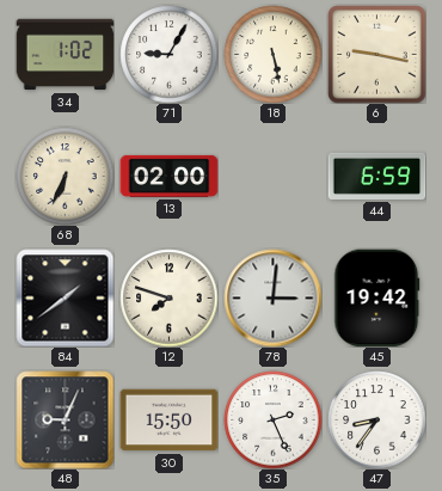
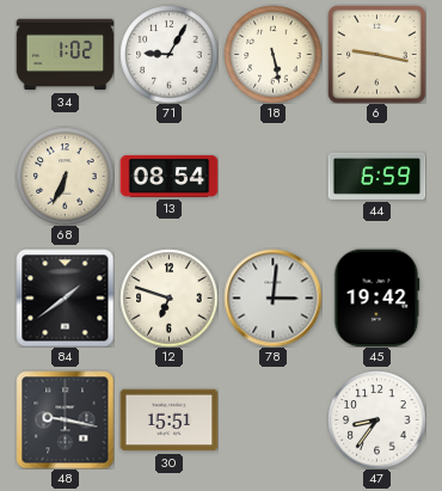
13: 02:00 -> 08:54 (168, 176)
12: 7:48 -> 6:48 (168, 297)
48: 9:04 -> 9:17 (65, 419)
30: 15:50 -> 15:51 (168, 421)
35: 2:26 -> none (272, 419)
